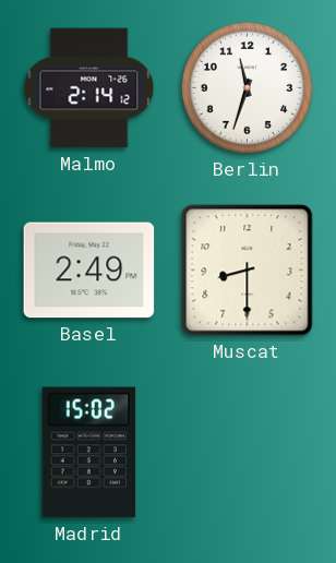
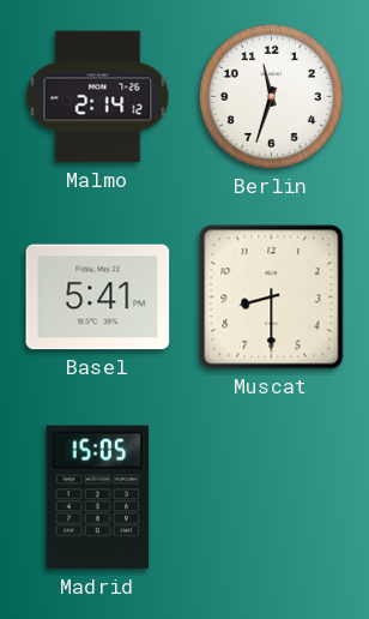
Basel: 2:49 -> 5:41 (98, 298)
Madrid: 15:02 -> 15:05 (98, 498)
